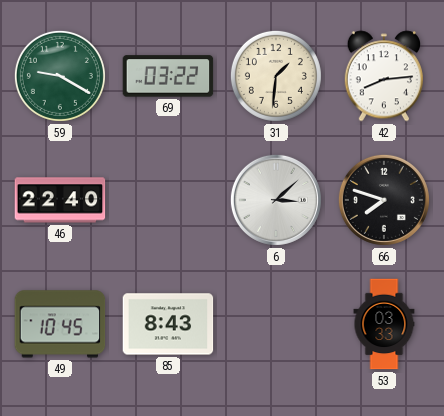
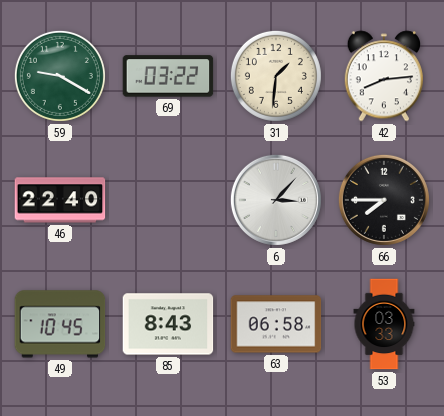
6: 3:08 -> 3:07 (276, 200)
66: 7:48 -> 7:45 (384, 200)
63: none -> 06:58 (276, 324)
